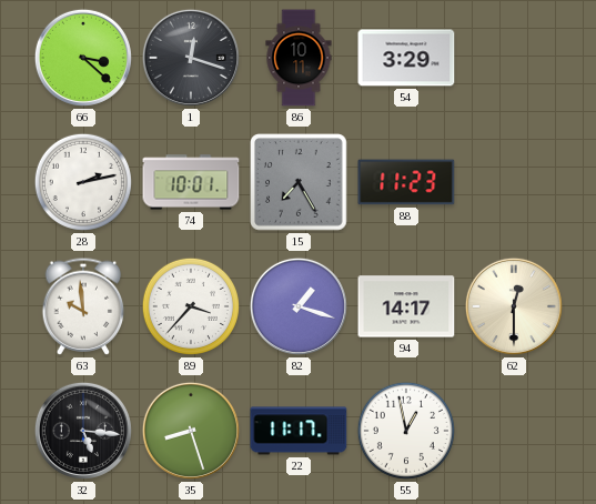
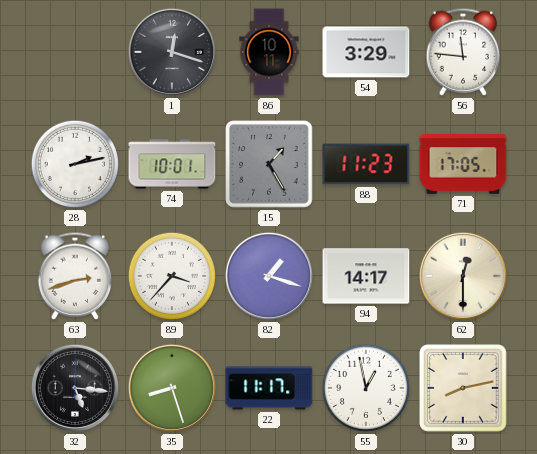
66: 3:22 -> none (83, 58)
56: none -> 11:46 (463, 52)
15: 7:25 -> 1:25 (269, 164)
71: none -> 17:05 (463, 165)
63: 9:59 -> 2:42 (75, 276)
30: none -> 8:13 (463, 388)
